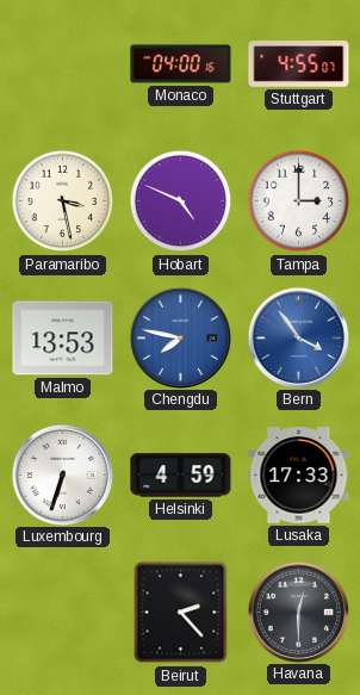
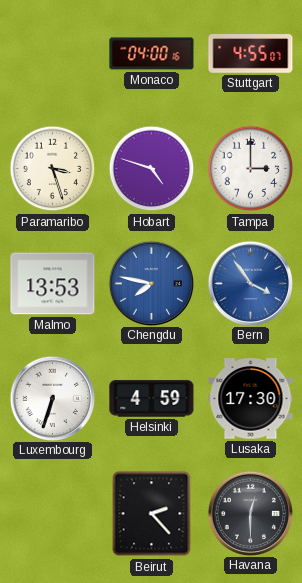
Paramaribo: 3:28 -> 3:27 (53, 169)
Hobart: 4:49 -> 4:48 (152, 169)
Lusaka: 17:33 -> 17:30 (251, 399)
